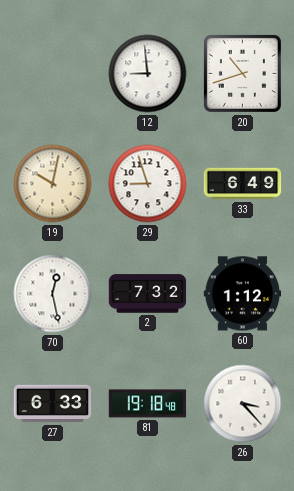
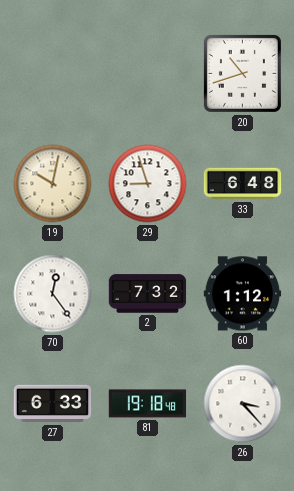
12: 8:59 -> none (148, 74)
33: 6:49 -> 6:48 (243, 184)
70: 12:28 -> 12:24 (53, 294)
